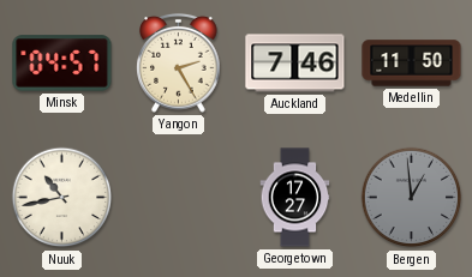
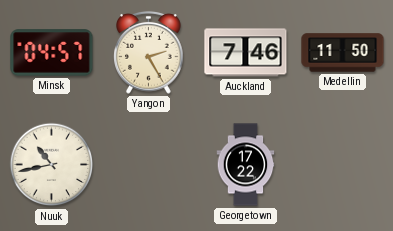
Georgetown: 17:27 -> 17:22 (246, 165)
Bergen: 12:59 -> none (412, 198)
